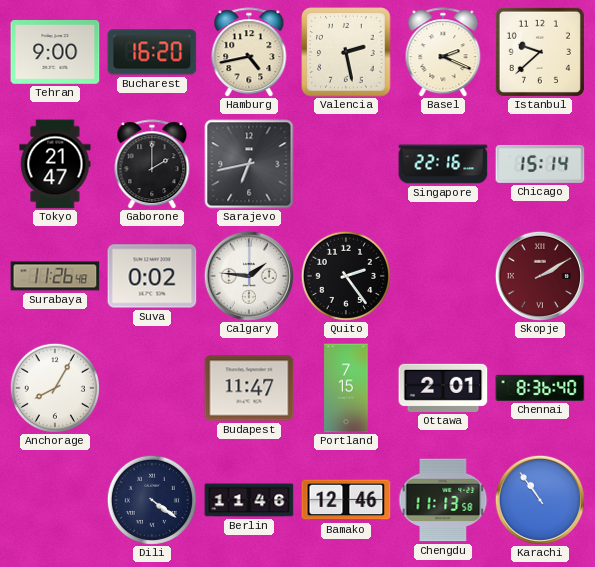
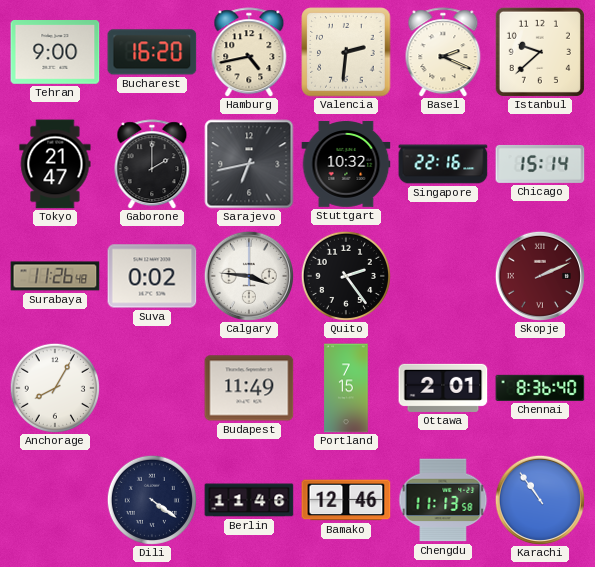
Valencia: 2:28 -> 2:31 (346, 52)
Stuttgart: none -> 10:32 (346, 165)
Calgary: 1:46 -> 3:46 (249, 276)
Skopje: 2:10 -> 2:11 (540, 276)
Budapest: 11:47 -> 11:49 (249, 388)
